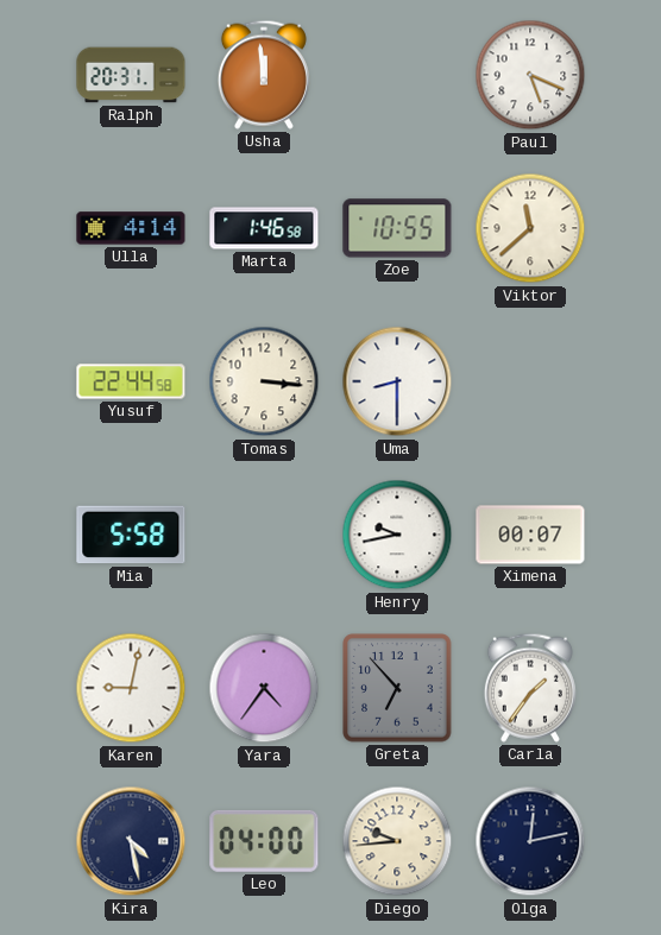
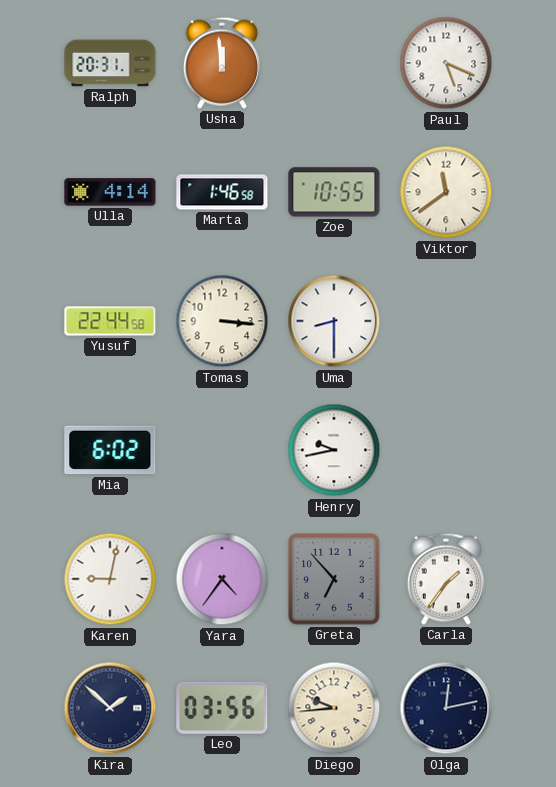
Viktor: 11:38 -> 11:39 (446, 192)
Mia: 5:58 -> 6:02 (110, 450)
Ximena: 00:07 -> none (530, 535)
Kira: 4:28 -> 1:52 (110, 708)
Leo: 04:00 -> 03:56 (222, 708)
